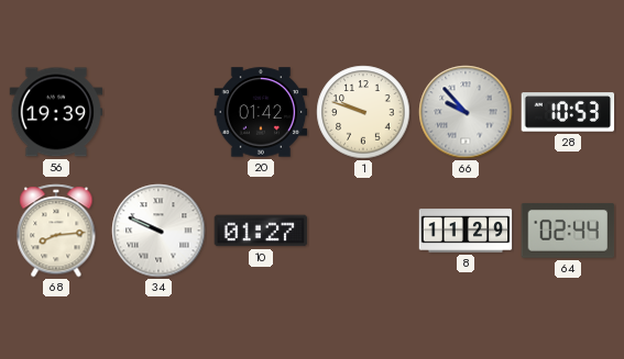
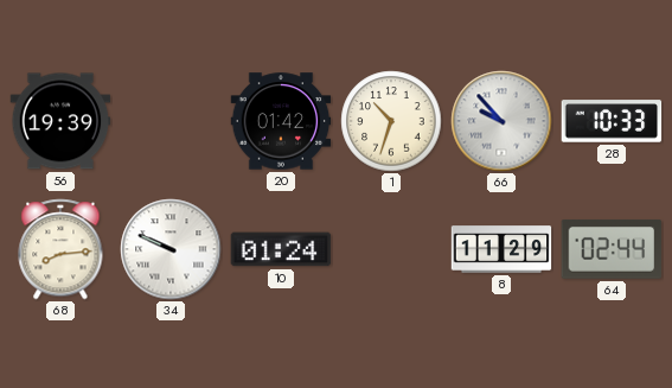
1: 9:48 -> 10:33 (391, 121)
28: 10:53 -> 10:33 (612, 121)
10: 01:27 -> 01:24 (281, 249)
